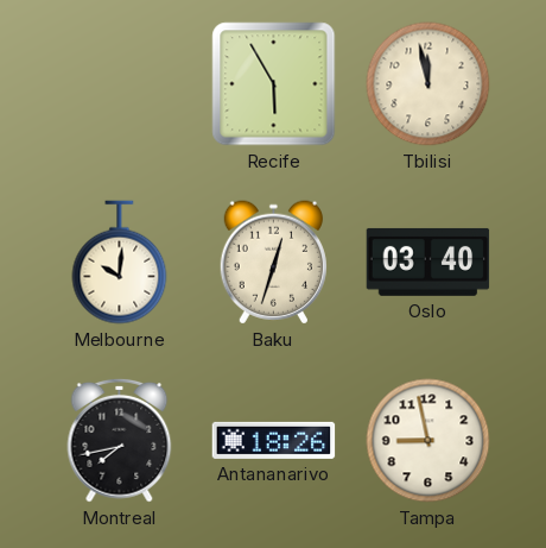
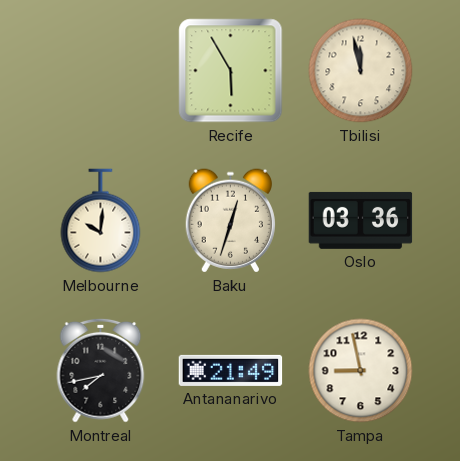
Oslo: 03:40 -> 03:36 (361, 220)
Antananarivo: 18:26 -> 21:49 (231, 370)
